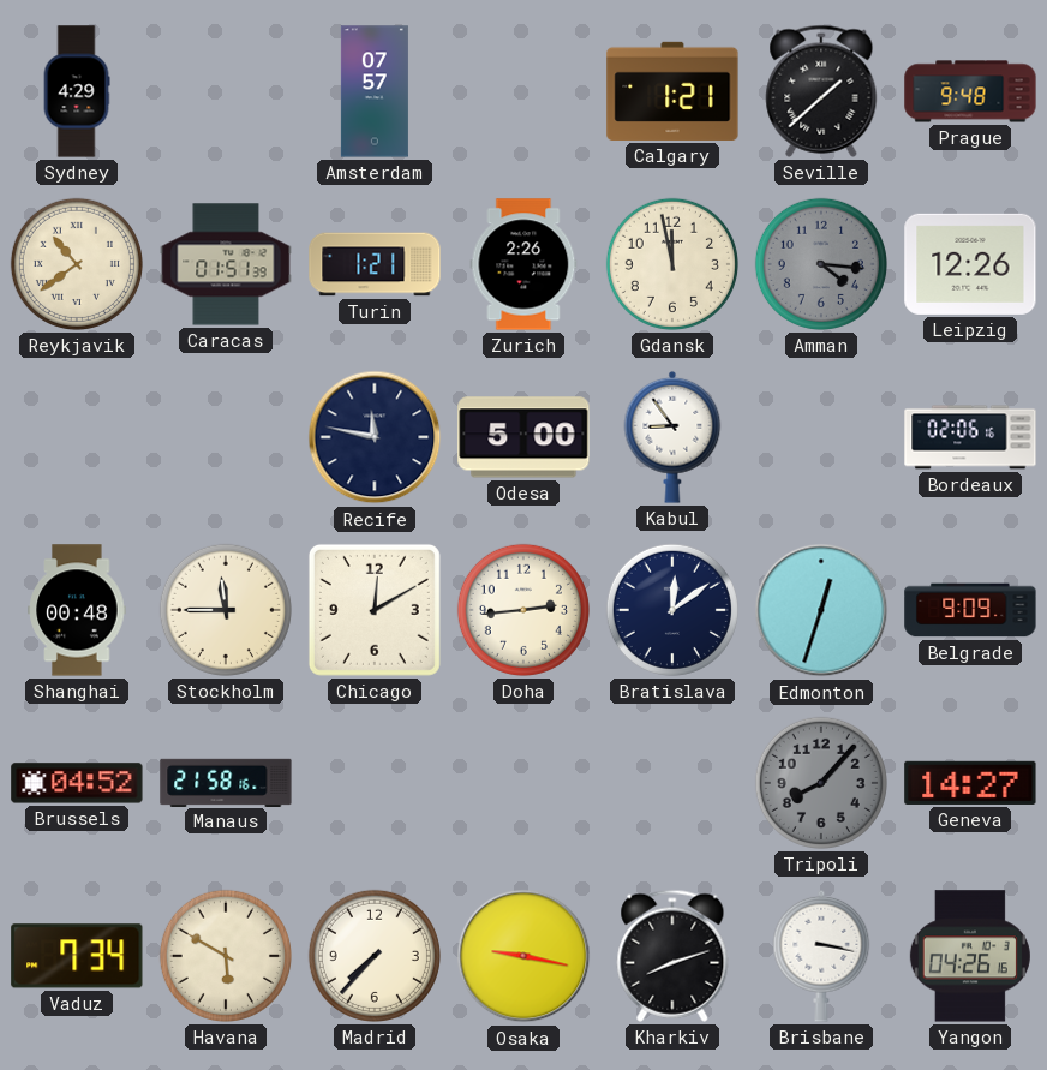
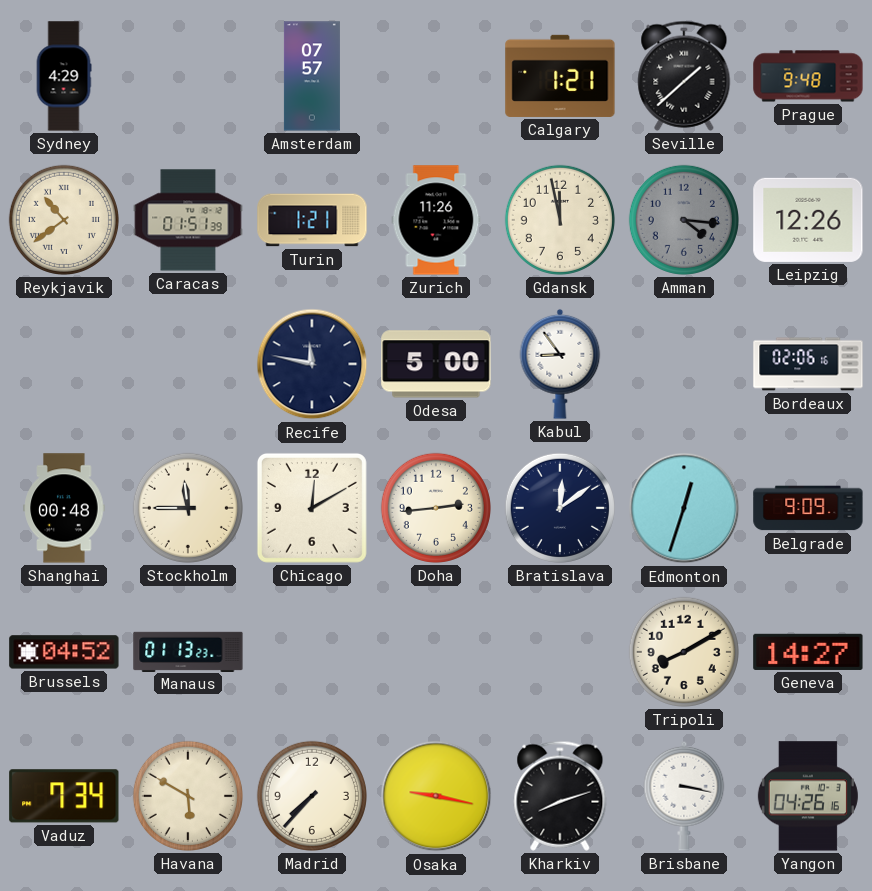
Zurich: 2:26 -> 11:26 (436, 220)
Manaus: 21:58 -> 01:13 (188, 651)
Tripoli: 8:07 -> 8:10 (684, 652)
Tripoli dial: grey -> cream (684, 652)
